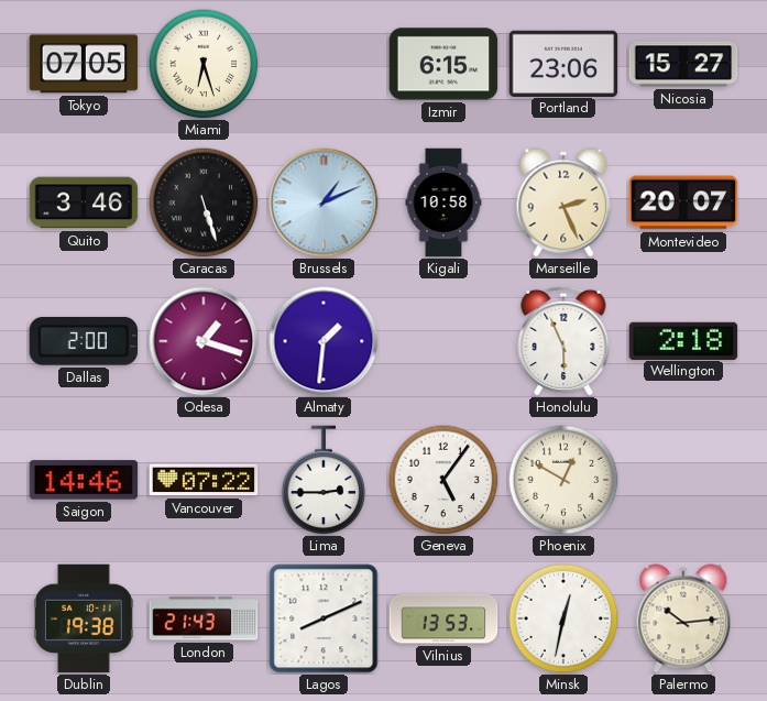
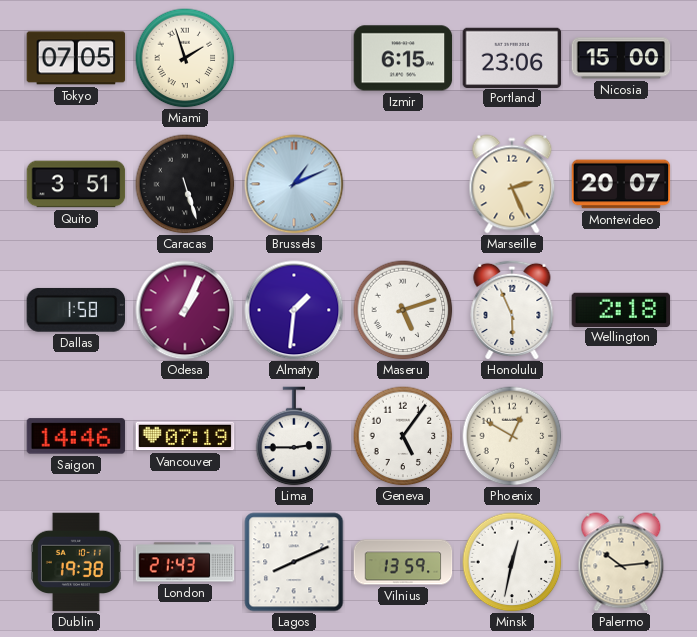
Miami: 6:27 -> 1:57 (185, 58)
Nicosia: 15:27 -> 15:00 (621, 58)
Quito: 3:46 -> 3:51 (76, 184)
Kigali: 10:58 -> none (443, 202)
Dallas: 2:00 -> 1:58 (76, 310)
Odesa: 1:18 -> 1:04 (185, 310)
Maseru: none -> 5:12 (403, 310)
Vancouver: 07:22 -> 07:19 (185, 436)
Vilnius: 13:53 -> 13:59 (403, 562)
